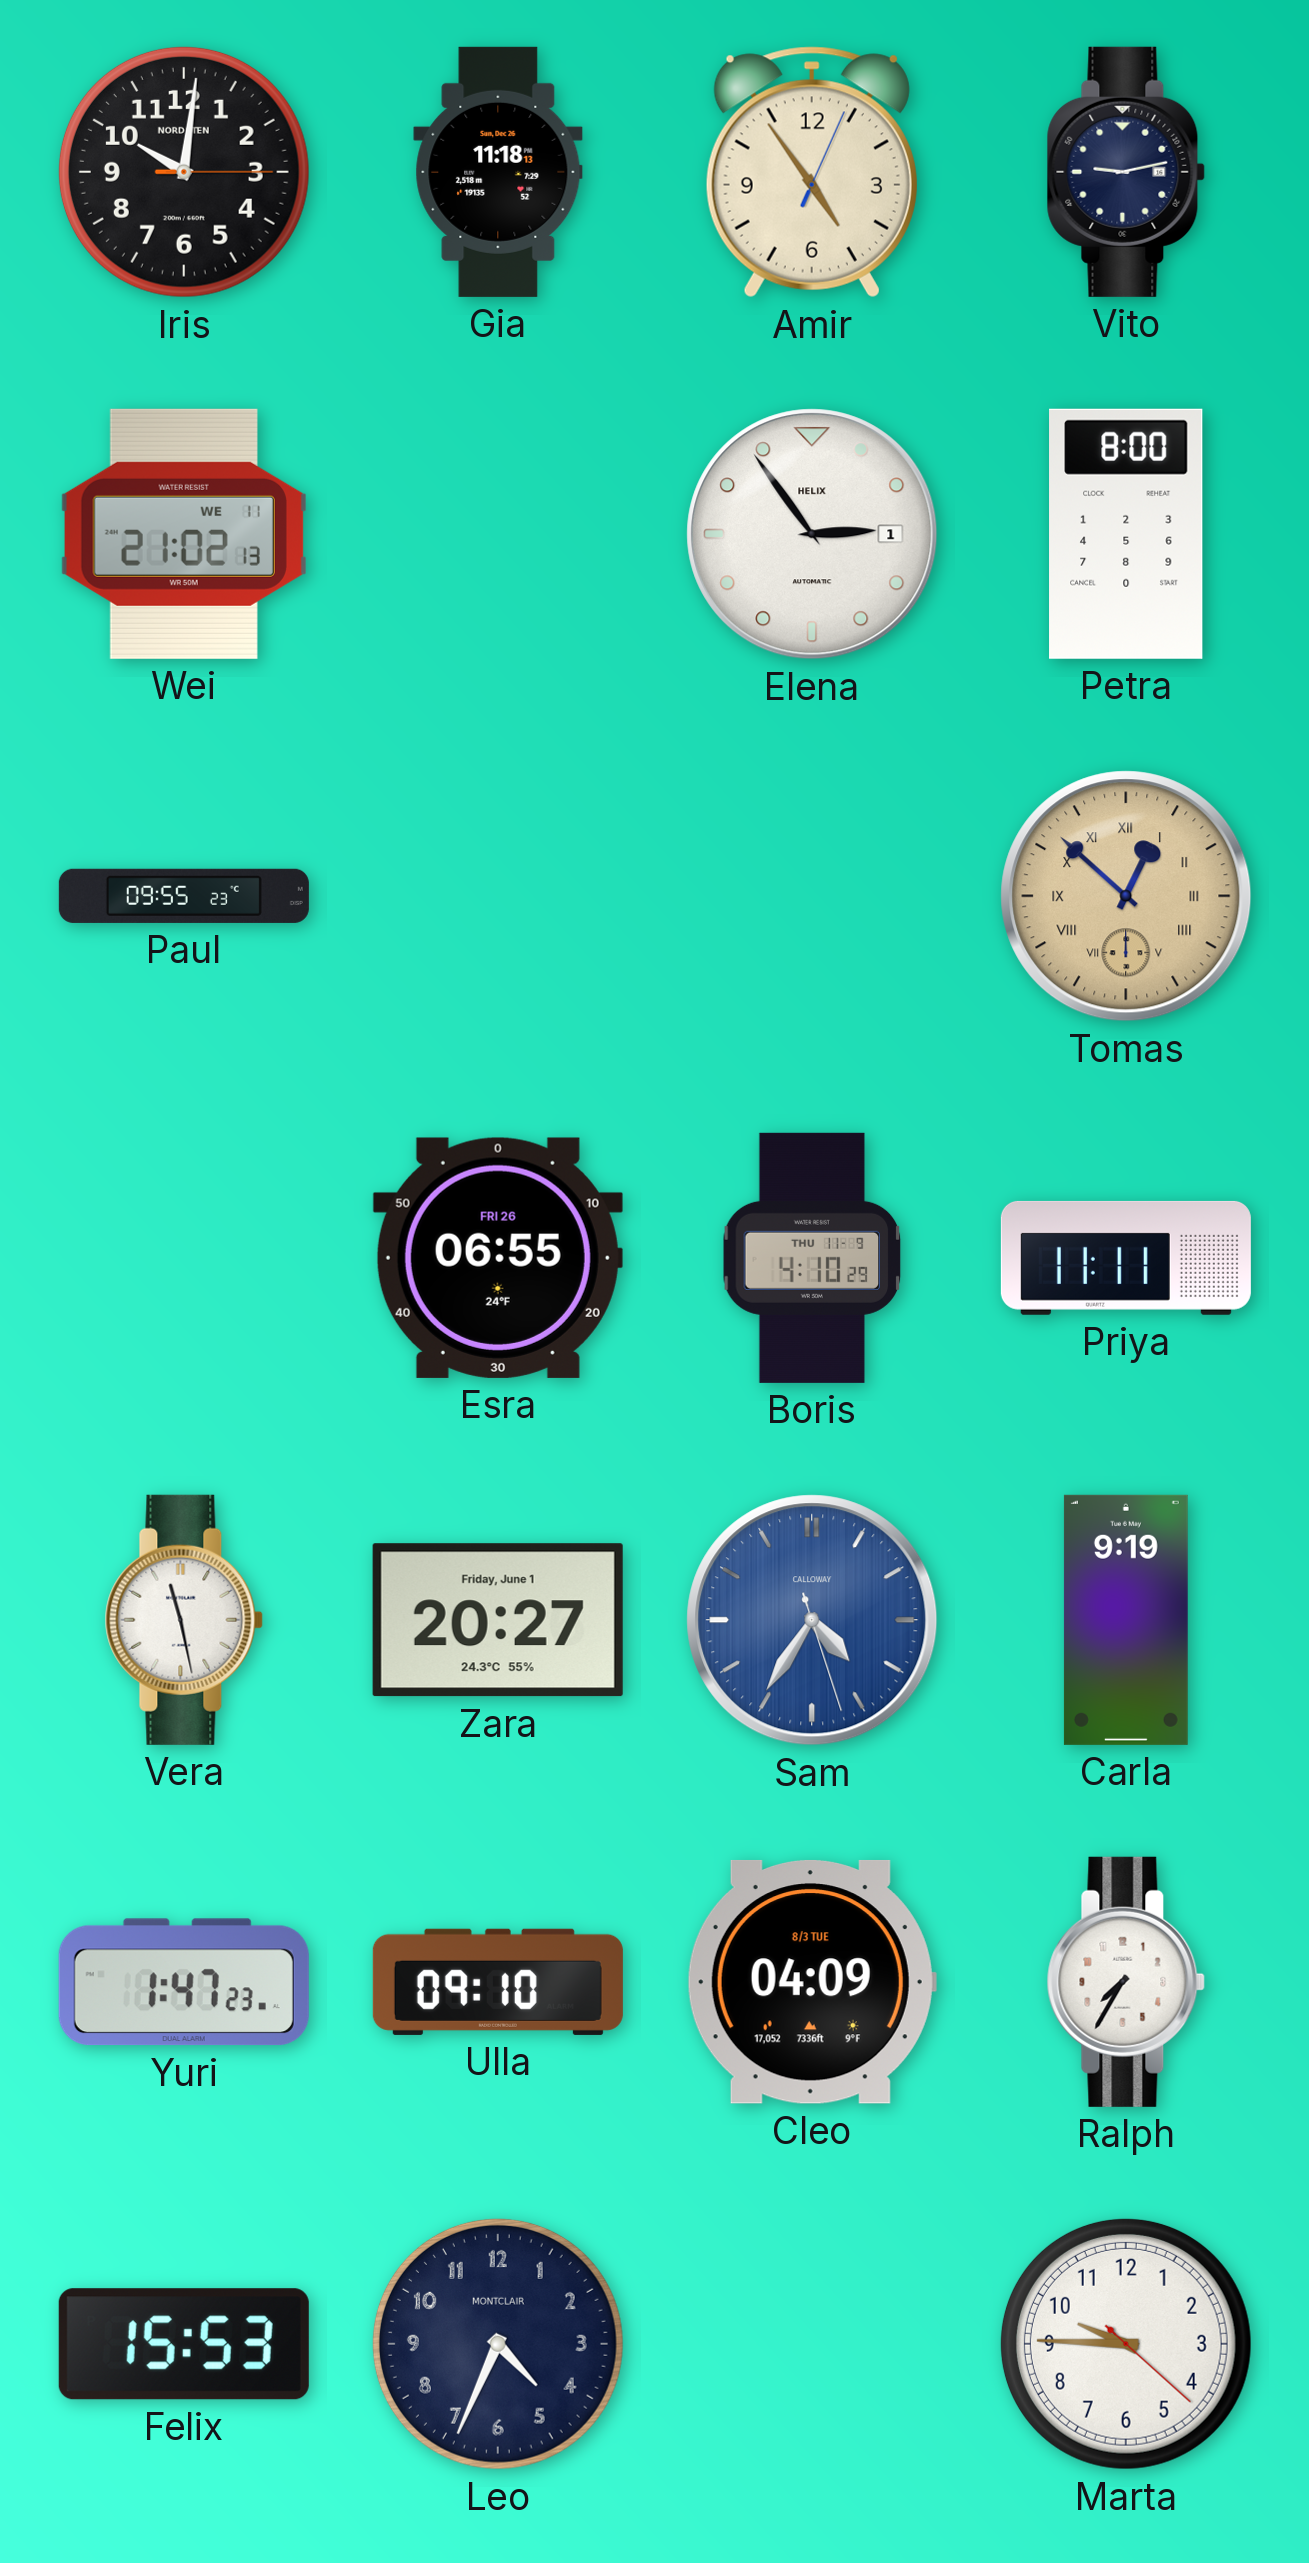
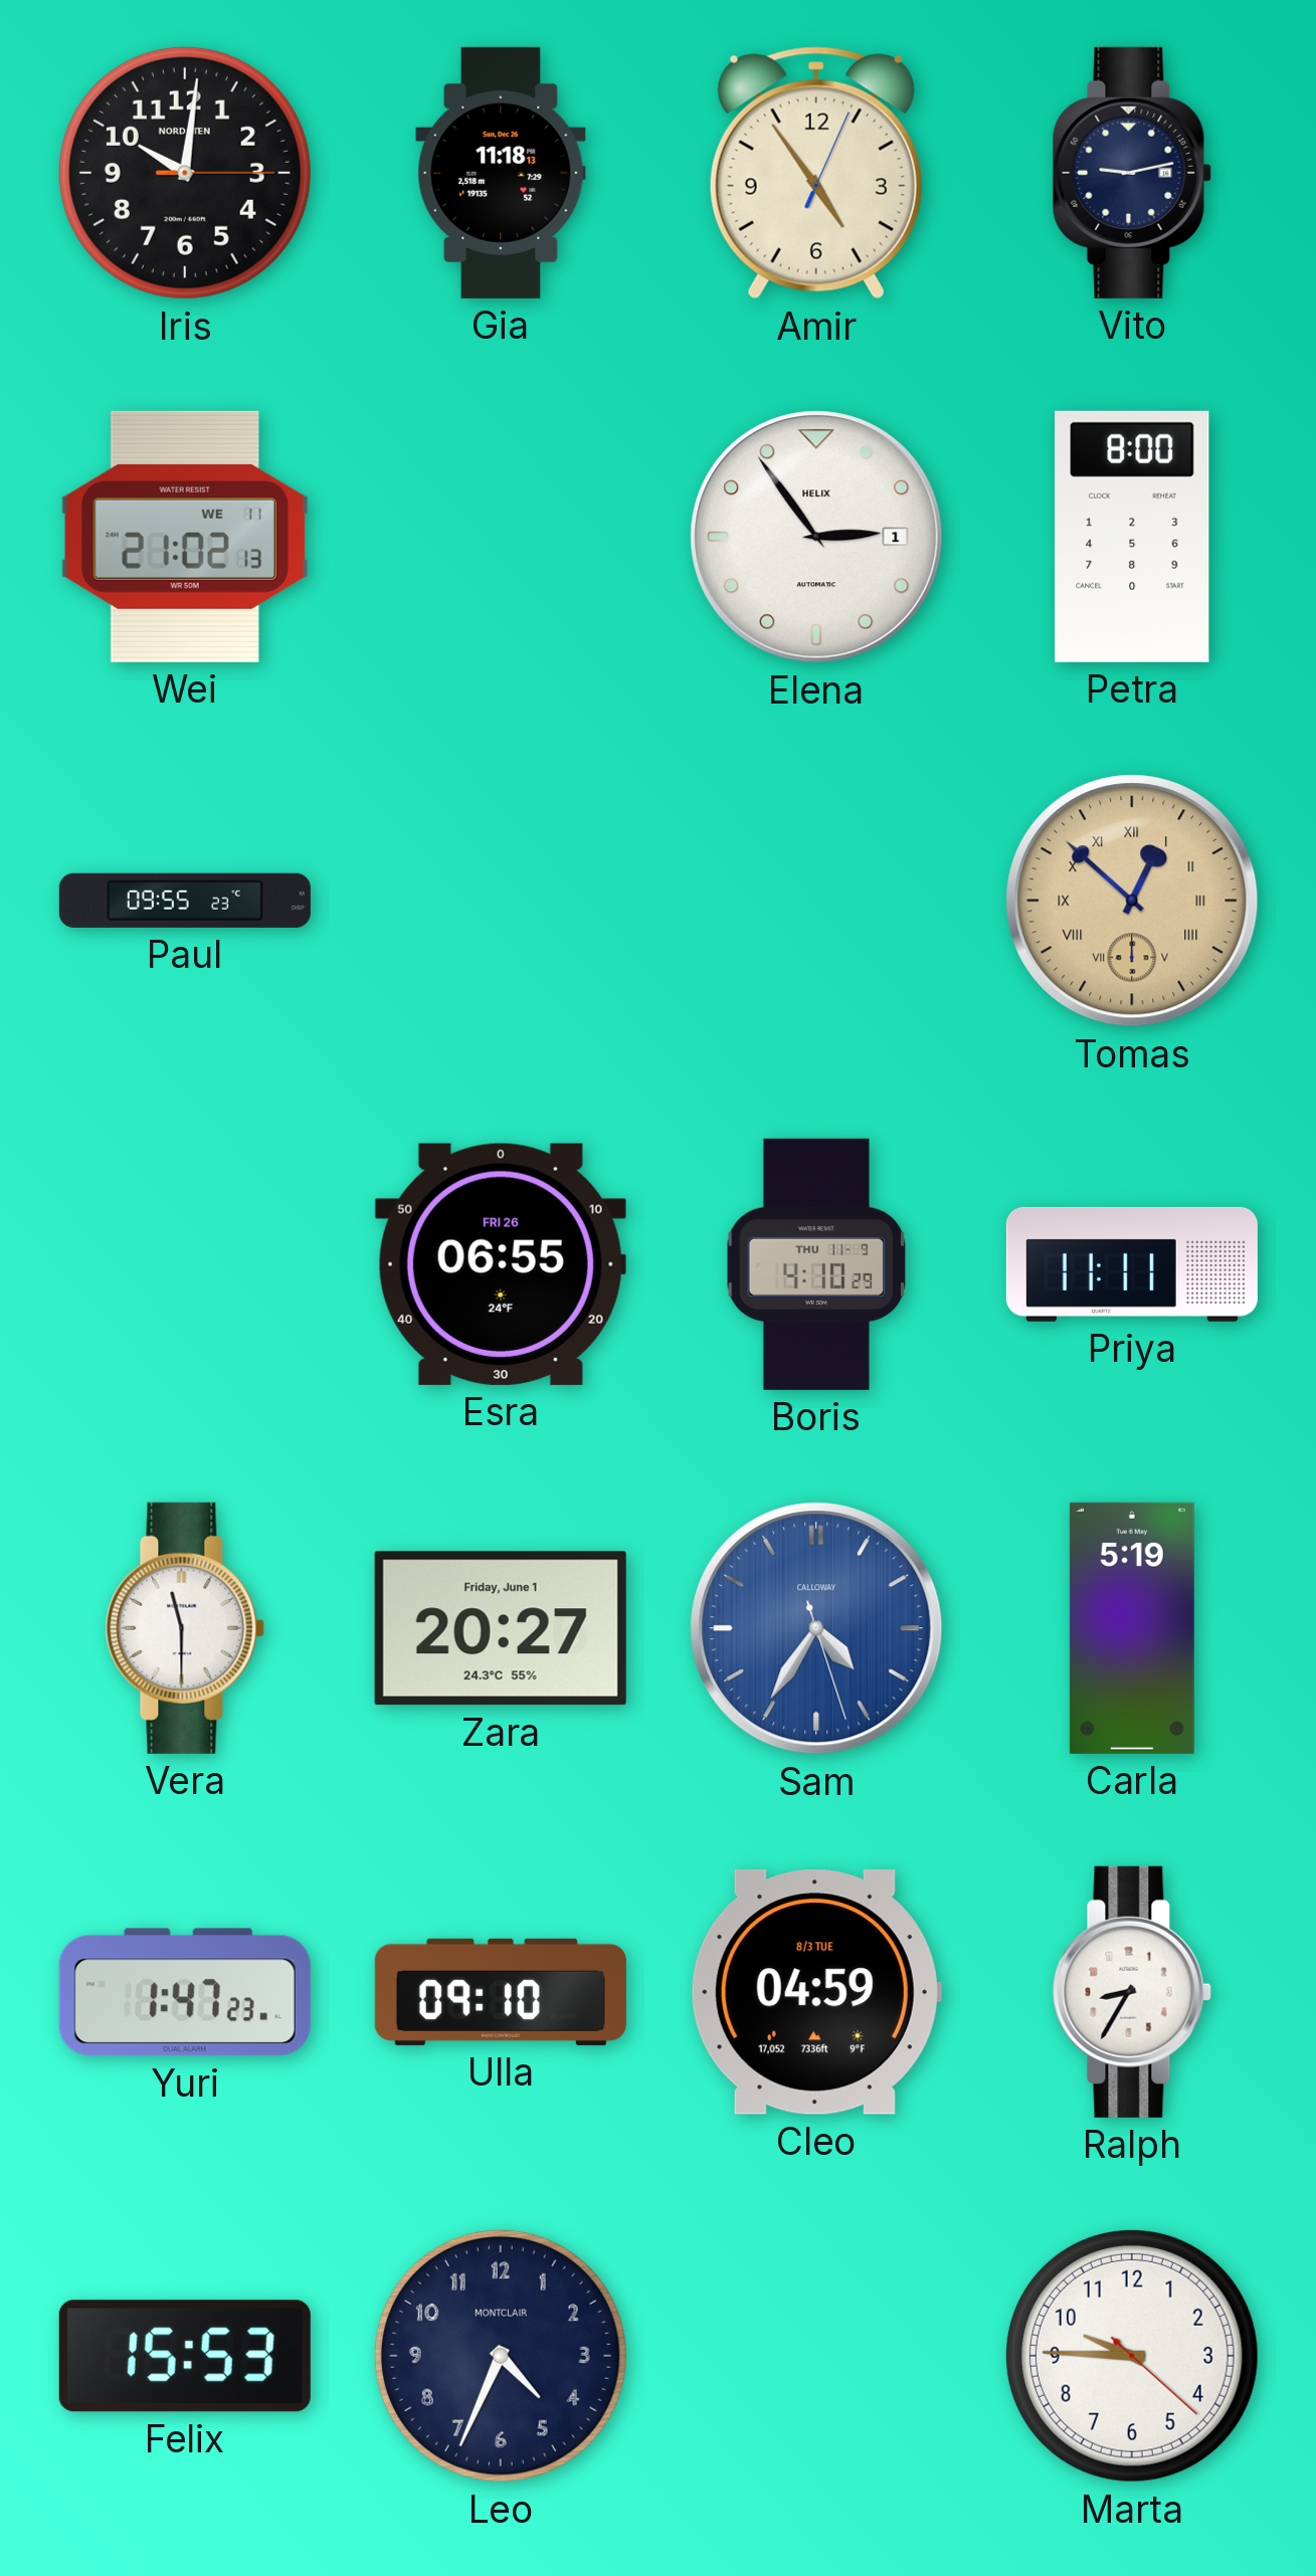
Vera: 11:28 -> 11:30 (185, 1628)
Carla: 9:19 -> 5:19 (1132, 1628)
Cleo: 04:09 -> 04:59 (816, 1992)
Ralph: 7:35 -> 8:35 (1132, 1992)
